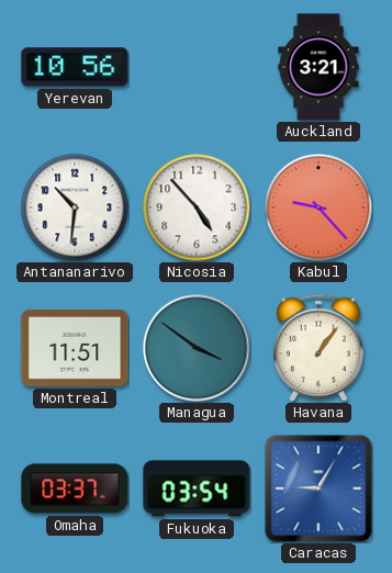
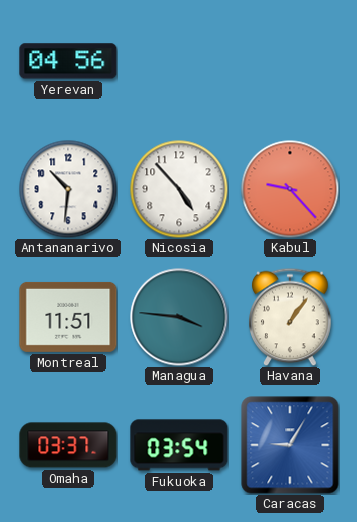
Yerevan: 10:56 -> 04:56 (68, 61)
Auckland: 3:21 -> none (318, 67)
Managua: 3:51 -> 3:46 (179, 317)
